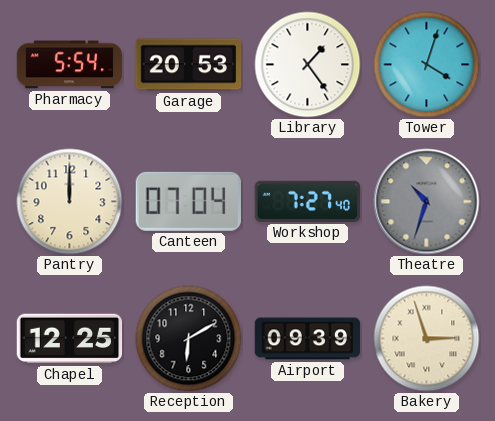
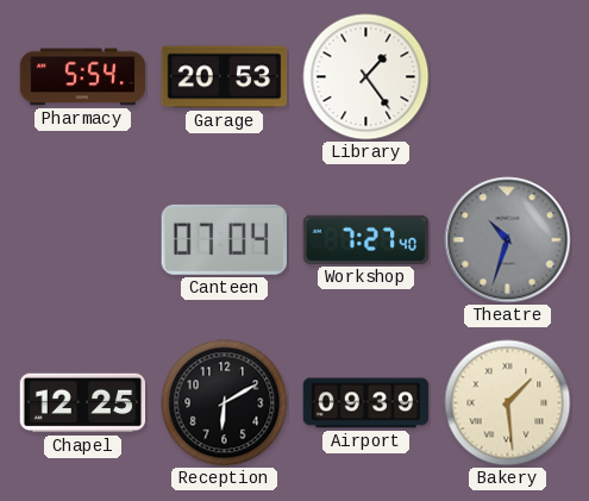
Tower: 4:03 -> none (427, 65)
Pantry: 12:00 -> none (70, 202)
Bakery: 2:57 -> 1:29 (508, 403)
